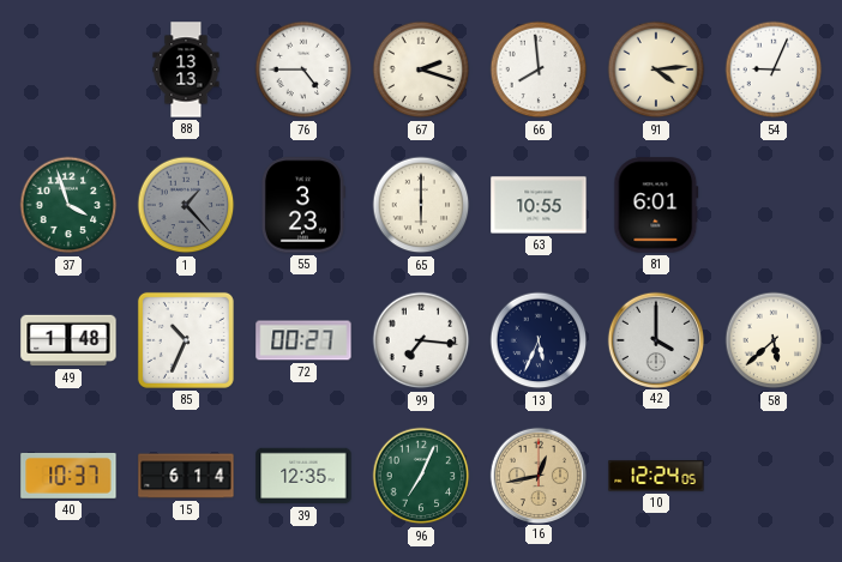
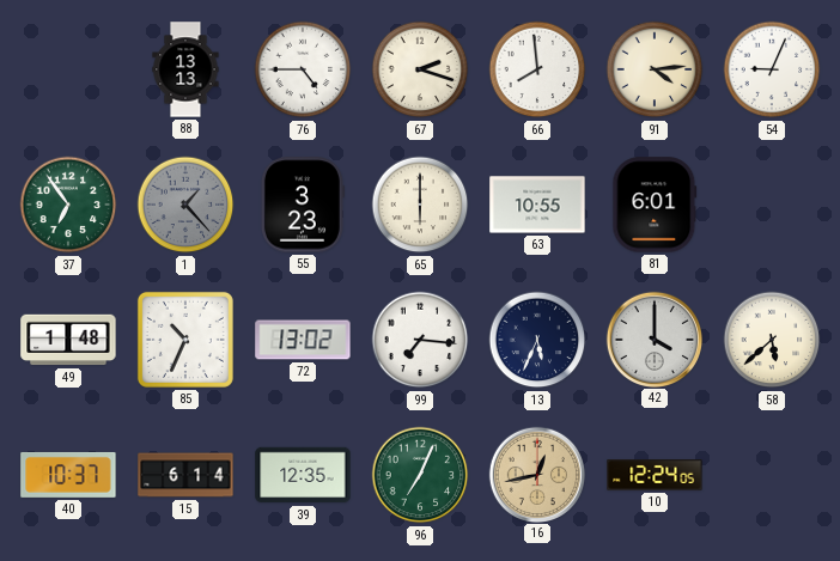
37: 3:57 -> 6:54 (68, 205)
72: 00:27 -> 13:02 (303, 340)
